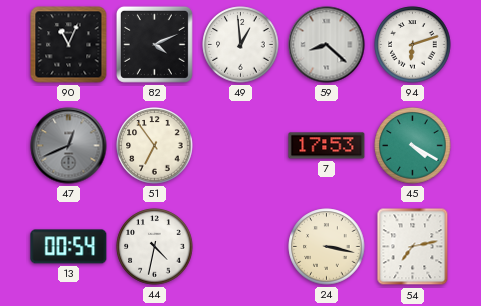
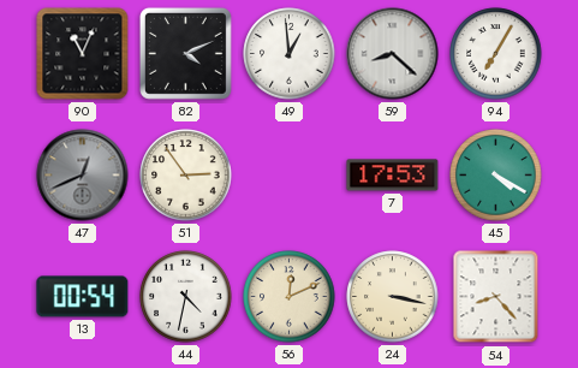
94: 6:12 -> 7:05 (496, 54)
51: 6:54 -> 2:54 (186, 176)
56: none -> 12:11 (290, 297)
54: 7:13 -> 8:23 (496, 297)
